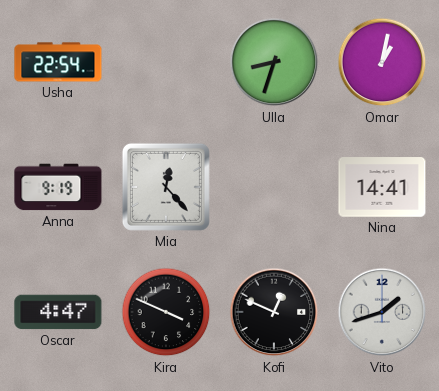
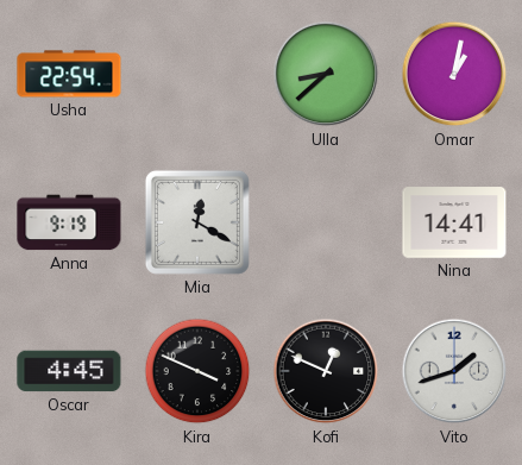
Ulla: 8:33 -> 8:38 (326, 74)
Mia: 12:23 -> 12:20 (197, 222)
Oscar: 4:47 -> 4:45 (69, 371)
